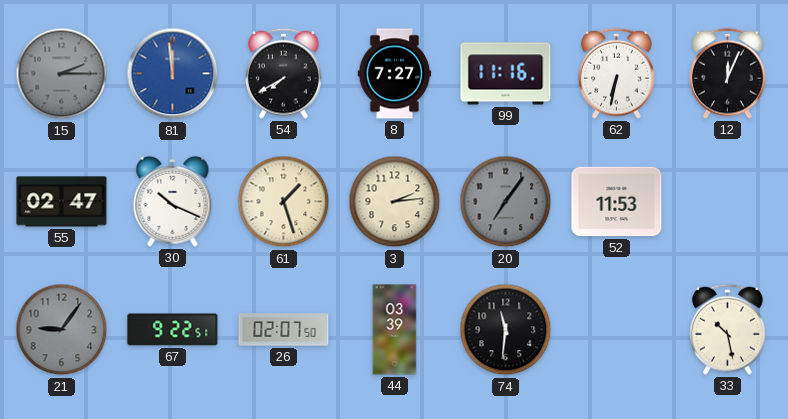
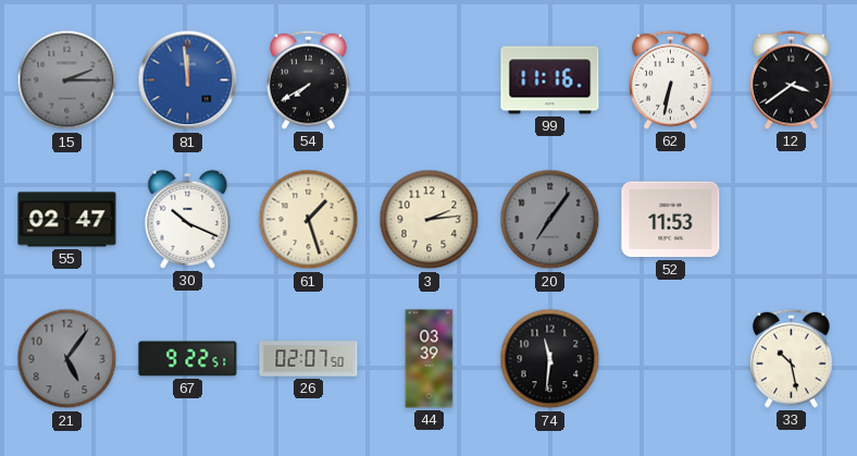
8: 7:27 -> none (395, 74)
12: 12:04 -> 3:39 (792, 79)
21: 9:06 -> 5:06 (67, 359)
